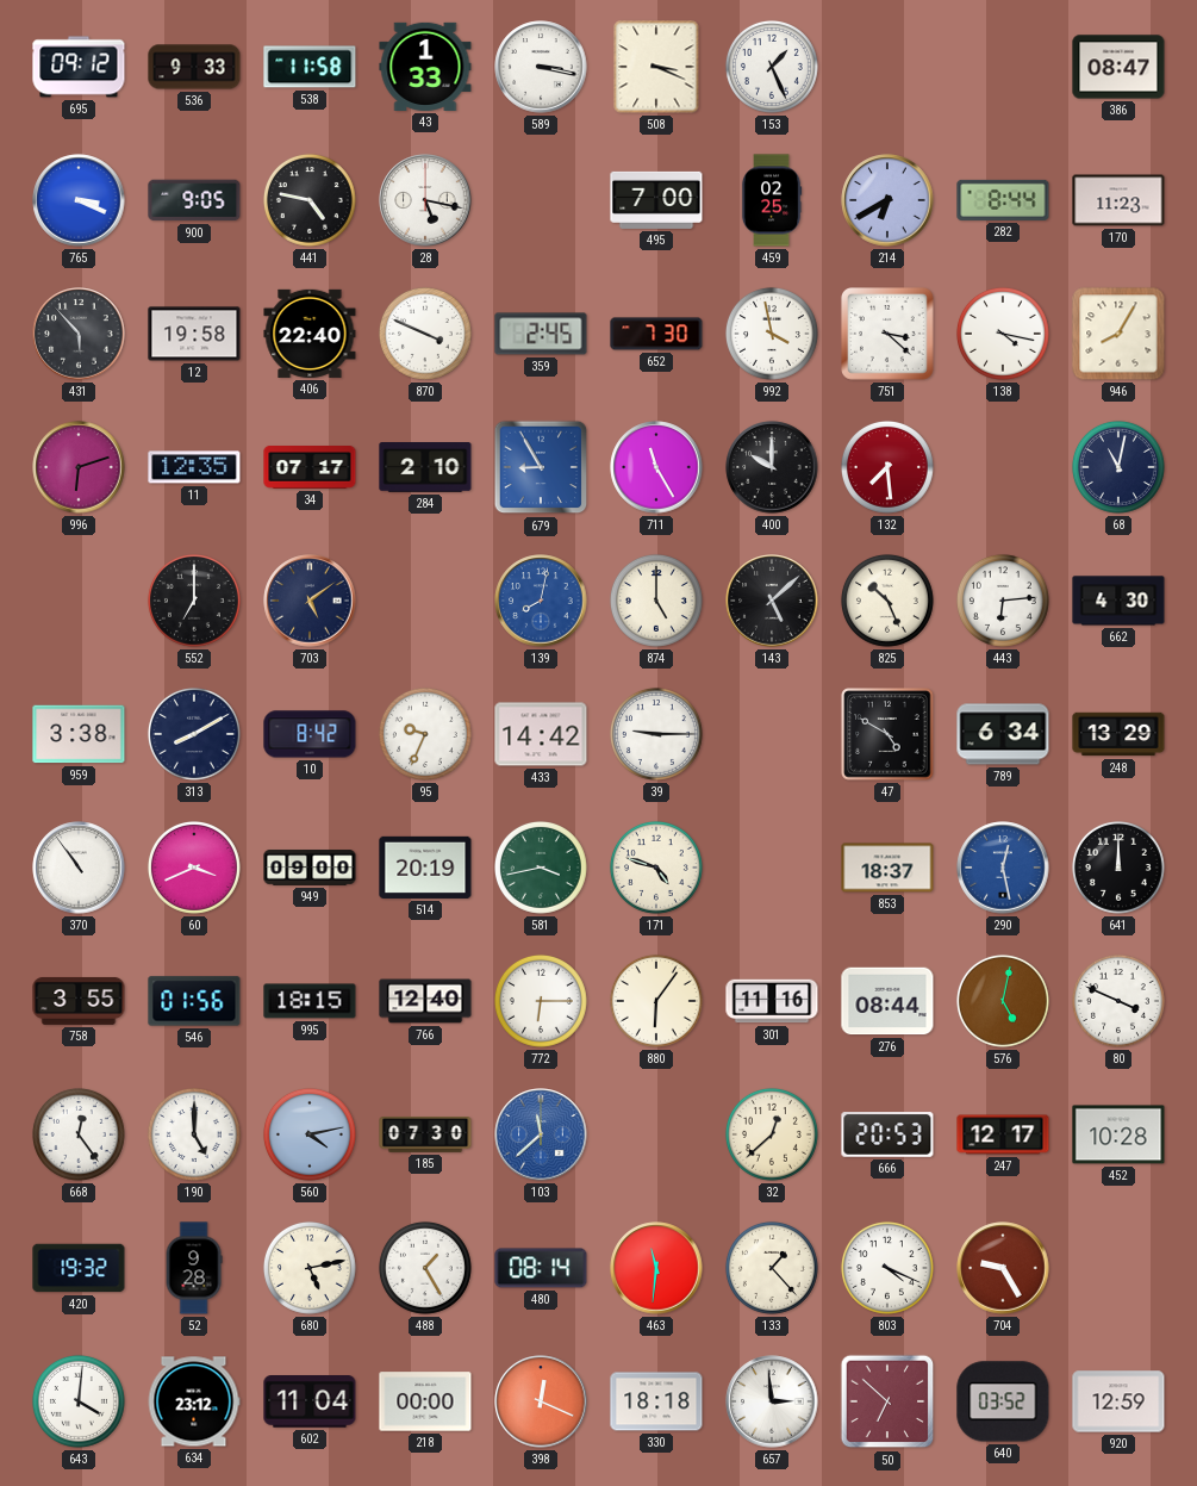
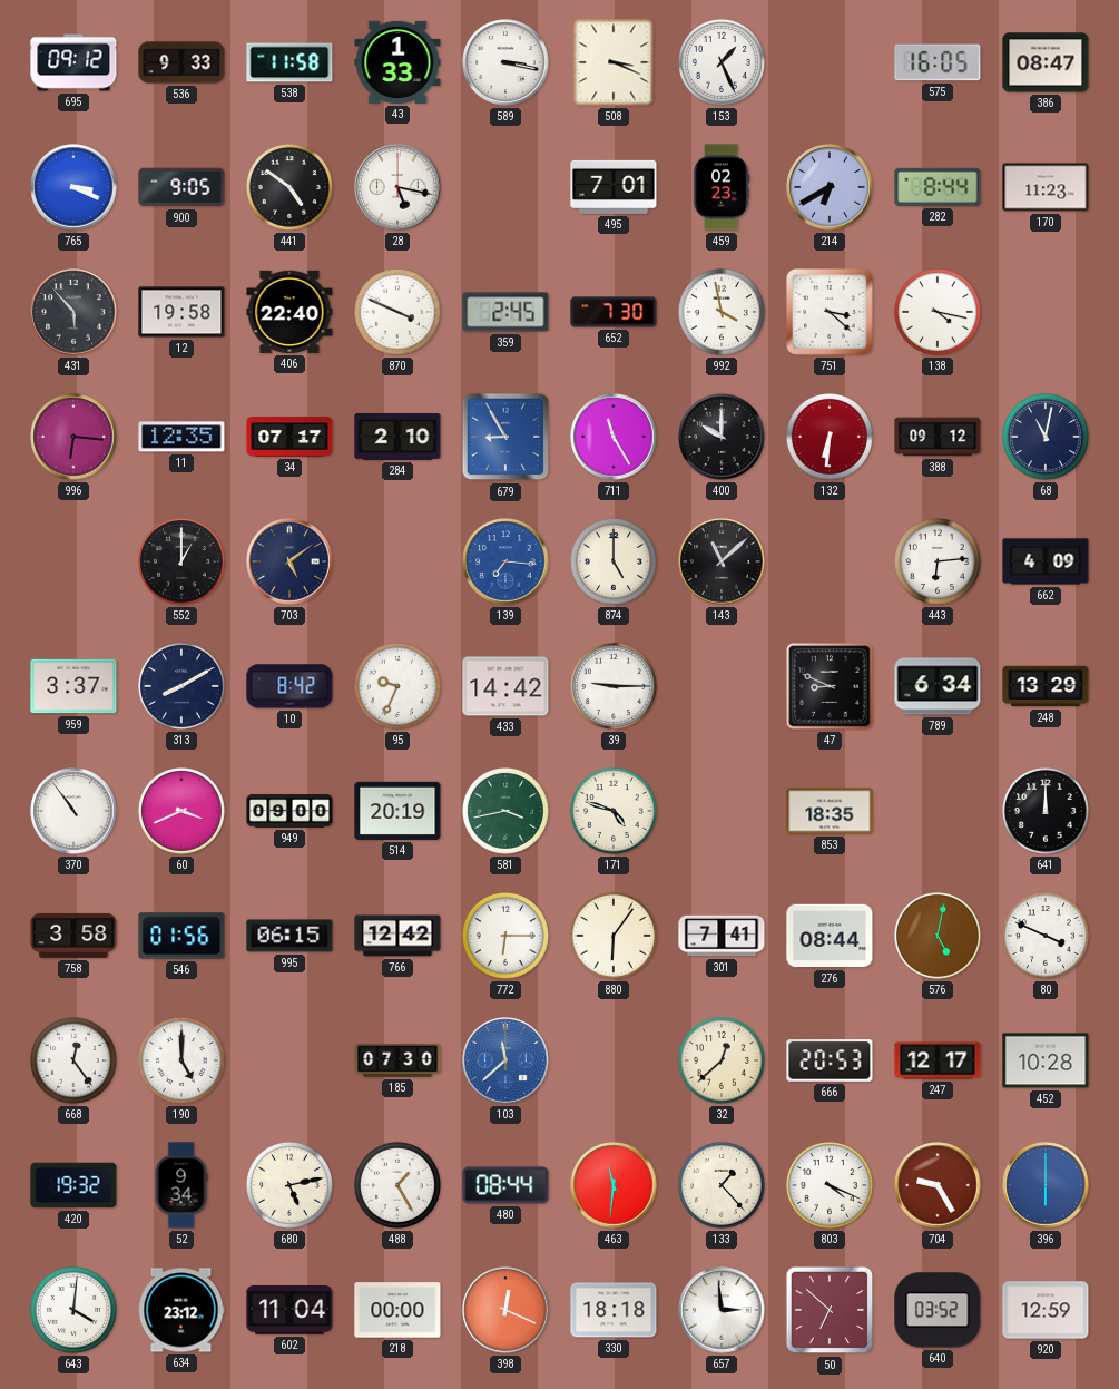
575: none -> 16:05 (938, 62)
441: 4:47 -> 4:51 (289, 187)
495: 7:00 -> 7:01 (614, 187)
459: 02:25 -> 02:23 (722, 187)
946: 8:05 -> none (1118, 334)
996: 6:12 -> 6:16 (73, 437)
132: 7:29 -> 6:31 (830, 437)
388: none -> 09:12 (938, 437)
552: 7:00 -> 1:00 (181, 561)
139: 8:02 -> 7:16 (505, 561)
143: 5:08 -> 11:08 (722, 561)
825: 10:26 -> none (887, 601)
662: 4:30 -> 4:09 (1046, 561)
959: 3:38 -> 3:37 (73, 686)
47: 4:50 -> 8:49 (830, 686)
853: 18:37 -> 18:35 (830, 811)
290: 12:28 -> none (1003, 868)
758: 3:55 -> 3:58 (73, 936)
995: 18:15 -> 06:15 (289, 936)
766: 12:40 -> 12:42 (397, 936)
301: 11:16 -> 7:41 (722, 936)
560: 4:13 -> none (310, 1134)
52: 9:28 -> 9:34 (181, 1185)
480: 08:14 -> 08:44 (505, 1185)
396: none -> 6:00 (1046, 1185)
